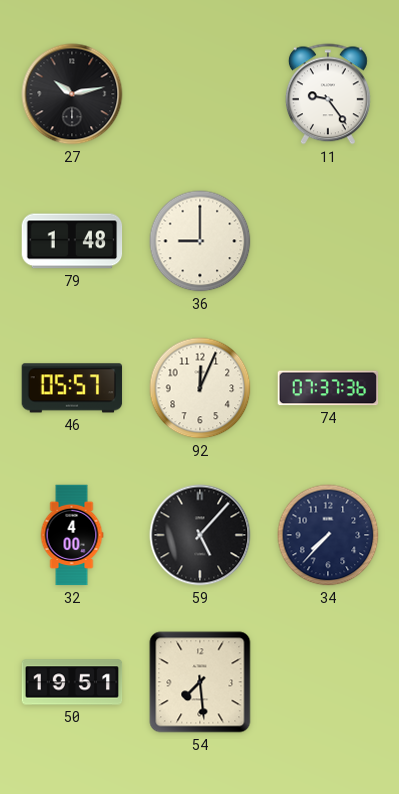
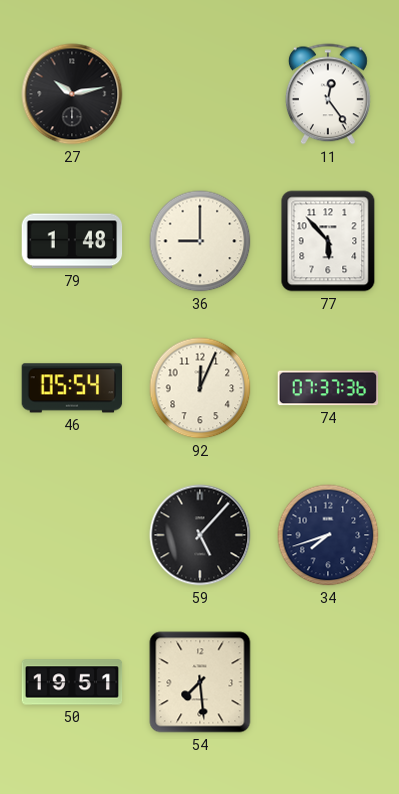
11: 9:24 -> 12:24 (328, 94)
77: none -> 5:53 (328, 241)
46: 05:57 -> 05:54 (72, 388)
32: 4:00 -> none (72, 535)
34: 7:37 -> 7:42 (328, 535)
